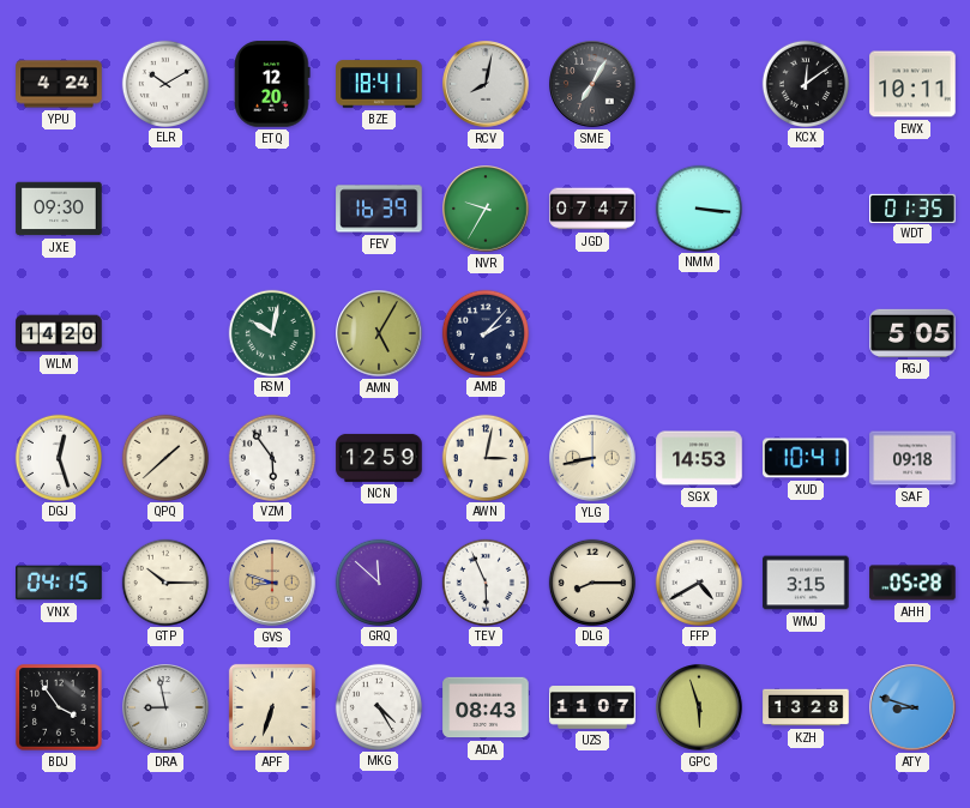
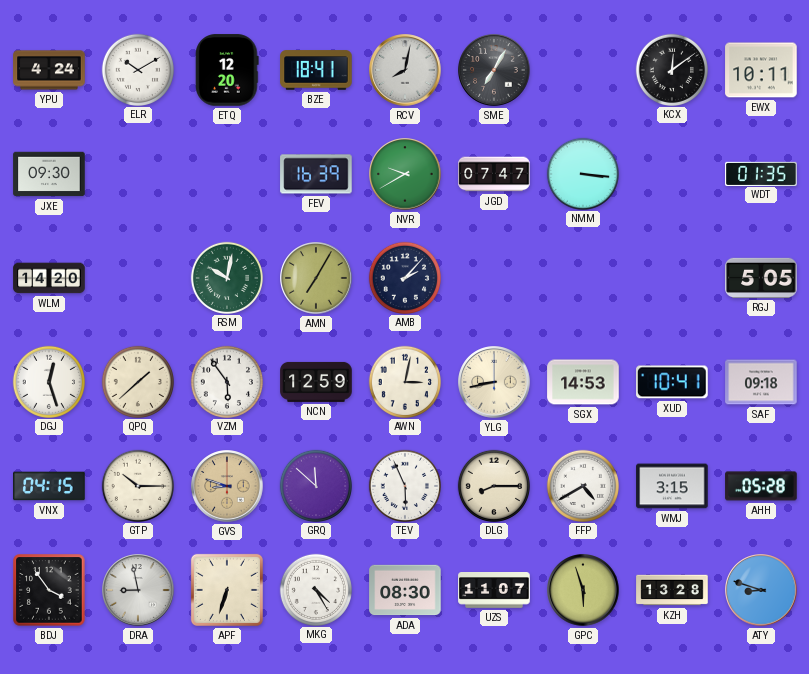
NVR: 9:35 -> 9:40 (405, 174)
AMN: 5:05 -> 7:05 (316, 278)
ADA: 08:43 -> 08:30 (405, 590)
